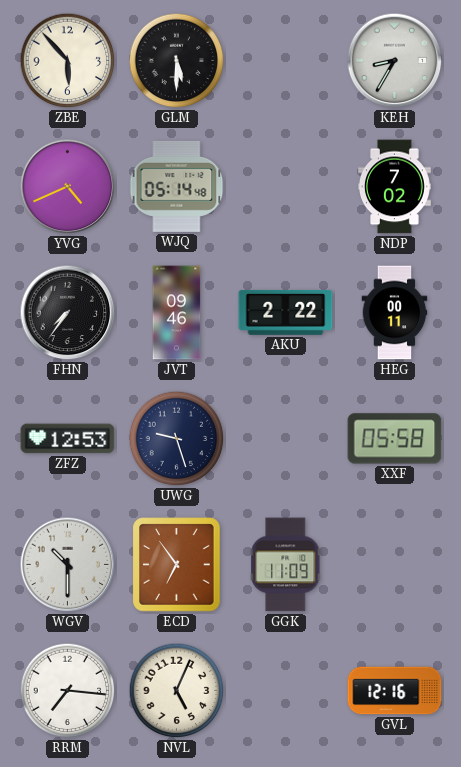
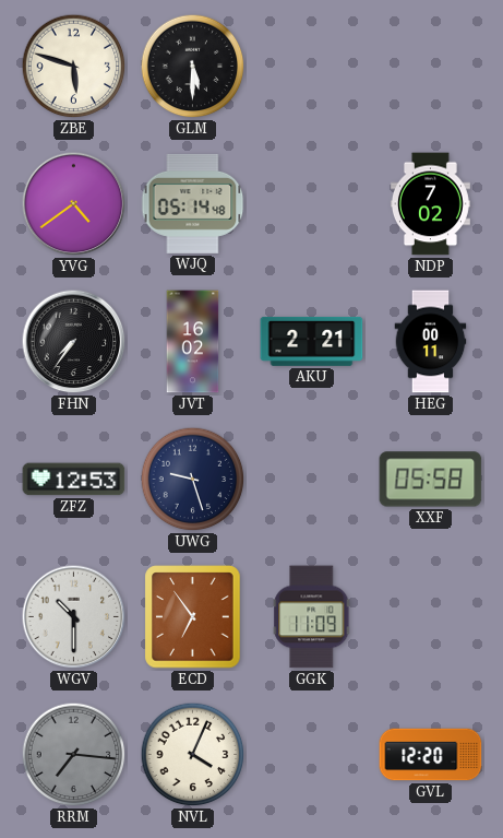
ZBE: 5:53 -> 5:48 (74, 67)
KEH: 8:35 -> none (395, 61)
YVG: 4:41 -> 4:39 (74, 204)
JVT: 09:46 -> 16:02 (193, 342)
AKU: 2:22 -> 2:21 (312, 341)
RRM dial: white -> grey (74, 755)
NVL: 5:04 -> 4:04 (193, 755)
GVL: 12:16 -> 12:20 (431, 755)
